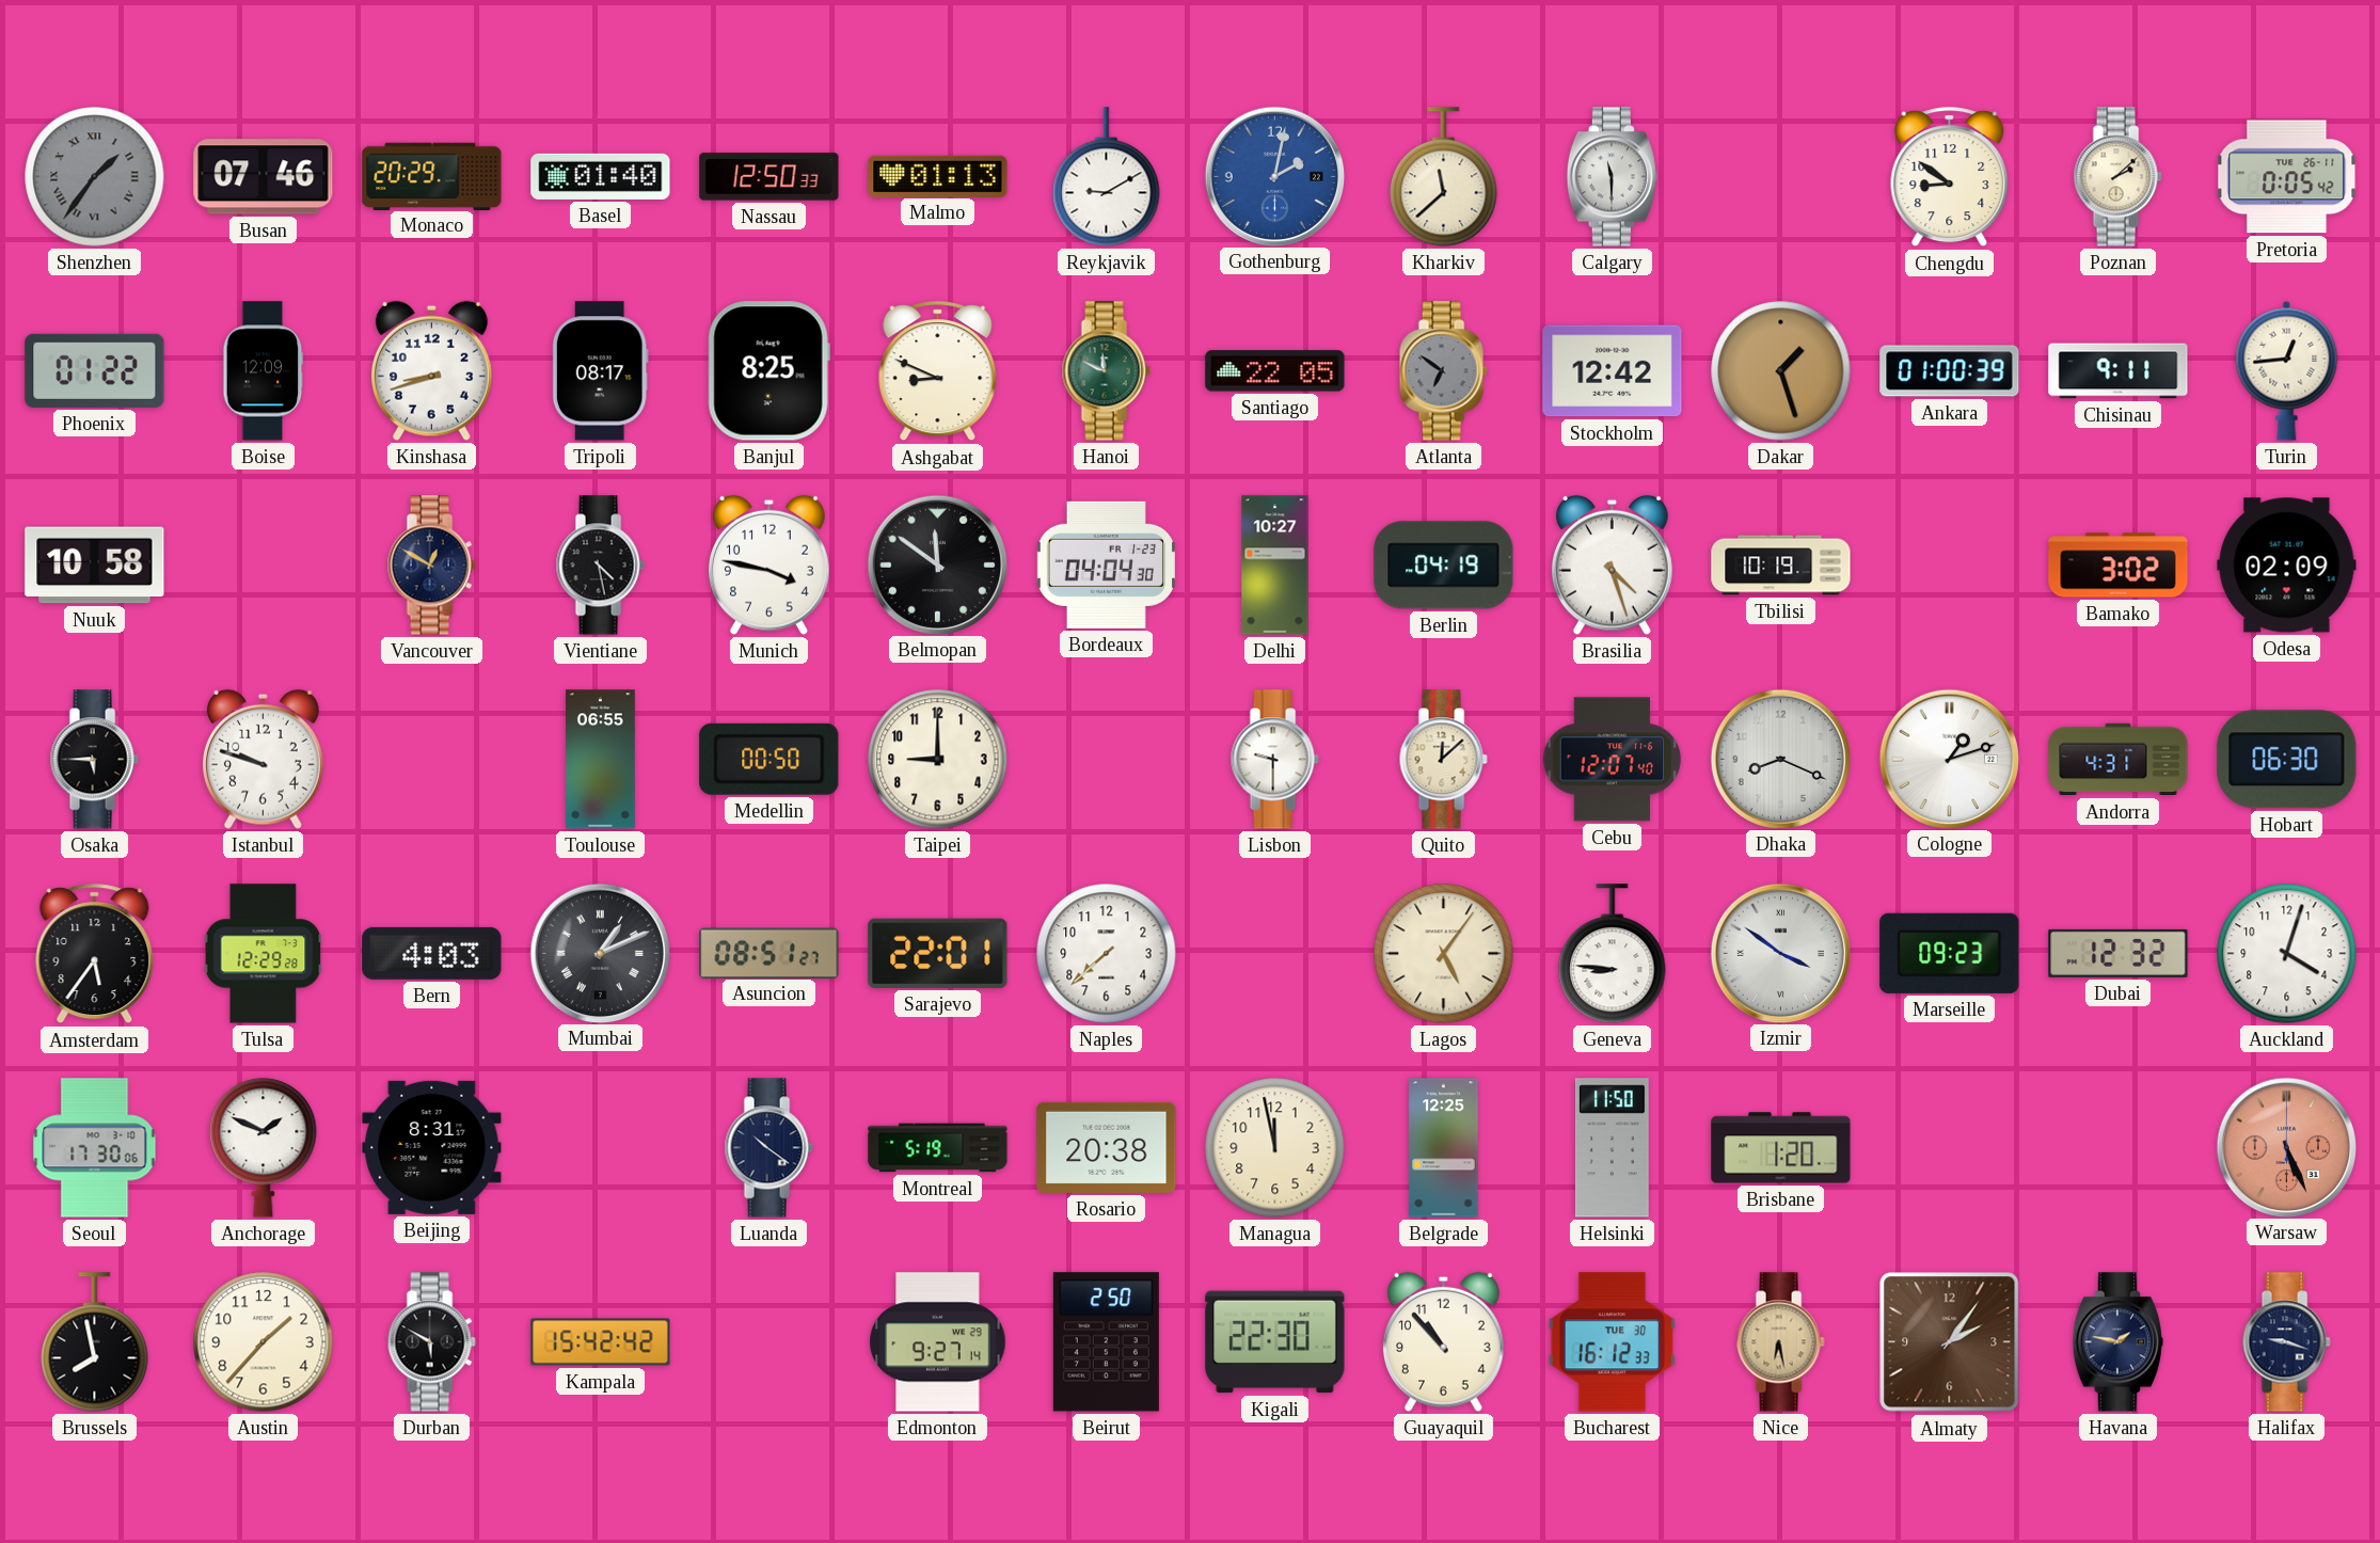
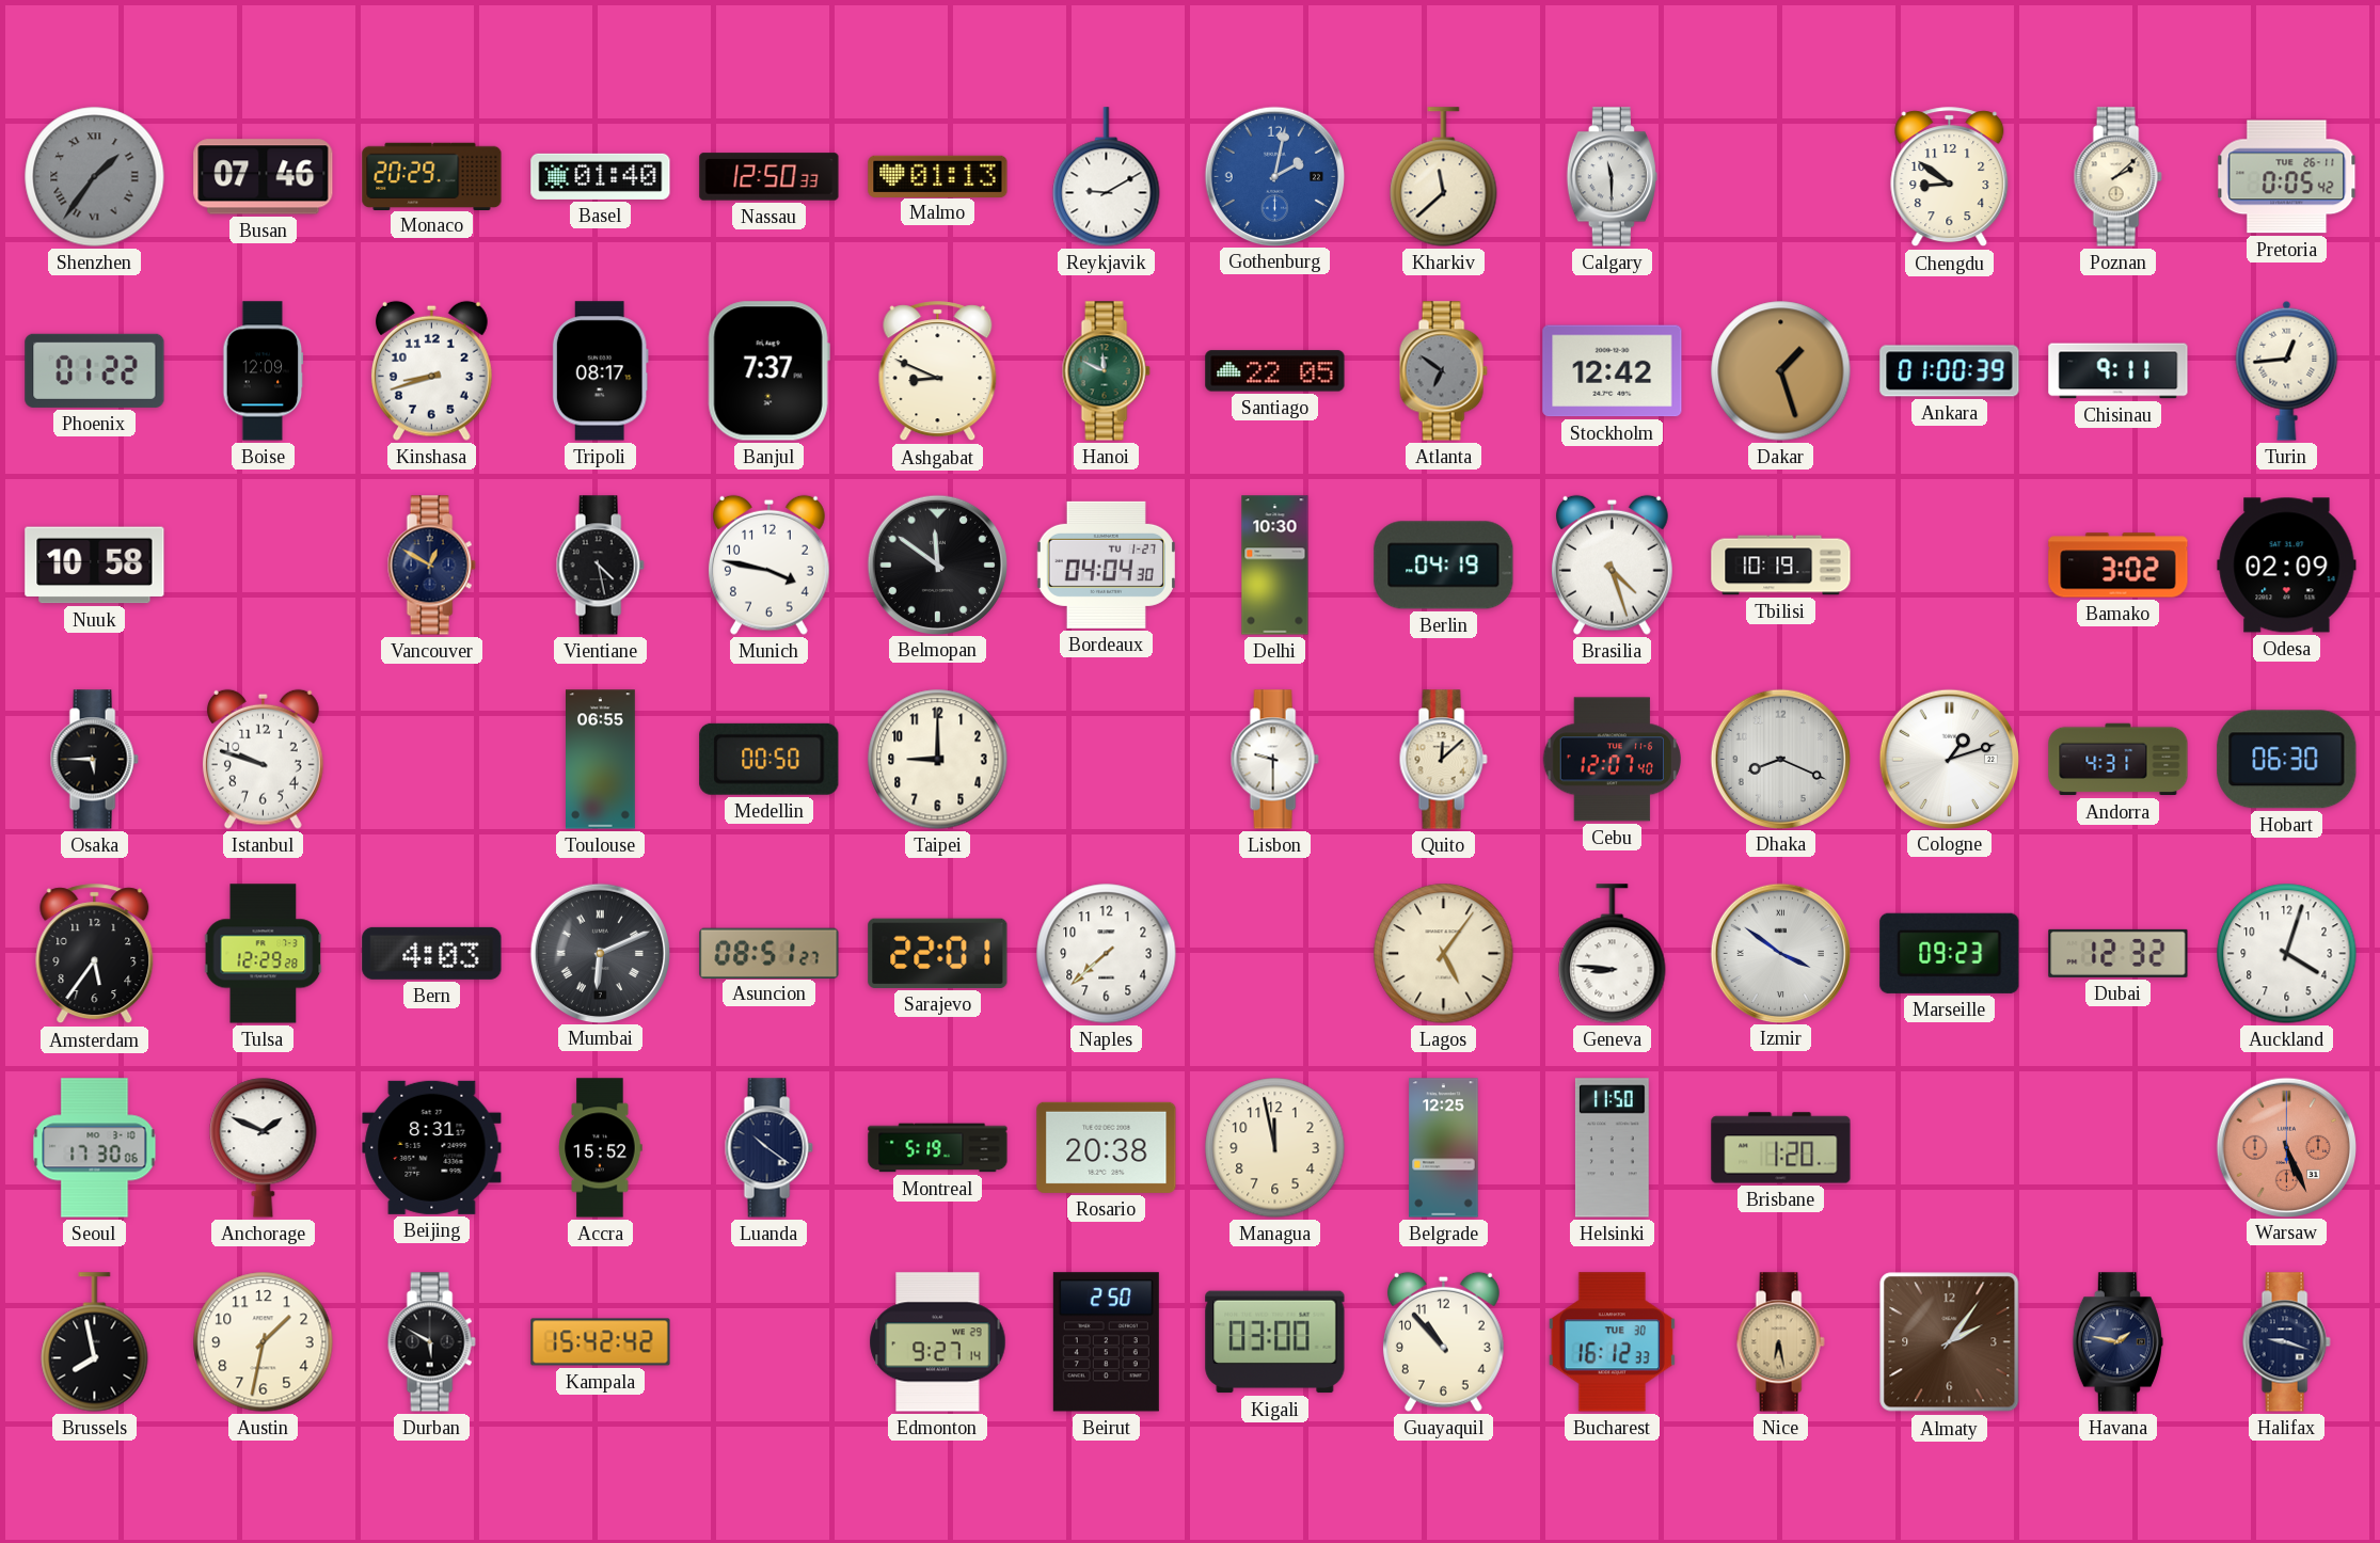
Banjul: 8:25 -> 7:37 (768, 371)
Bordeaux date: FR 1-23 -> TU 1-27 (1106, 564)
Delhi: 10:27 -> 10:30 (1275, 566)
Mumbai: 1:11 -> 6:11 (600, 953)
Accra: none -> 15:52 (601, 1148)
Austin: 1:37 -> 1:32 (264, 1342)
Kigali: 22:30 -> 03:00 (1275, 1342)
